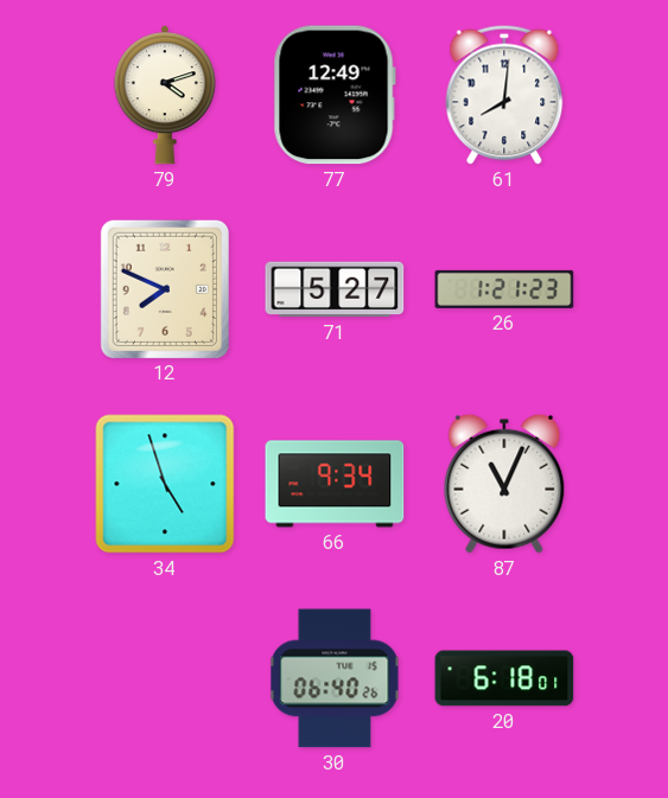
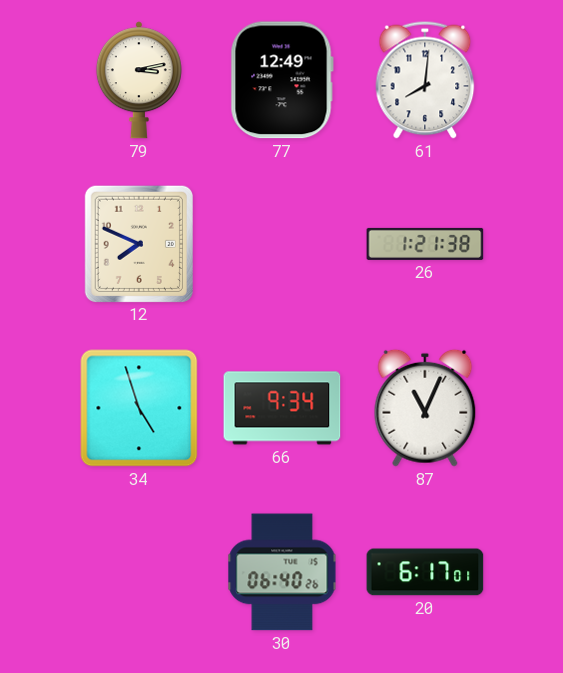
79: 4:12 -> 3:13 (139, 80)
71: 5:27 -> none (335, 289)
26: 1:21:23 -> 1:21:38 (425, 244)
20: 6:18 -> 6:17 (425, 572)
